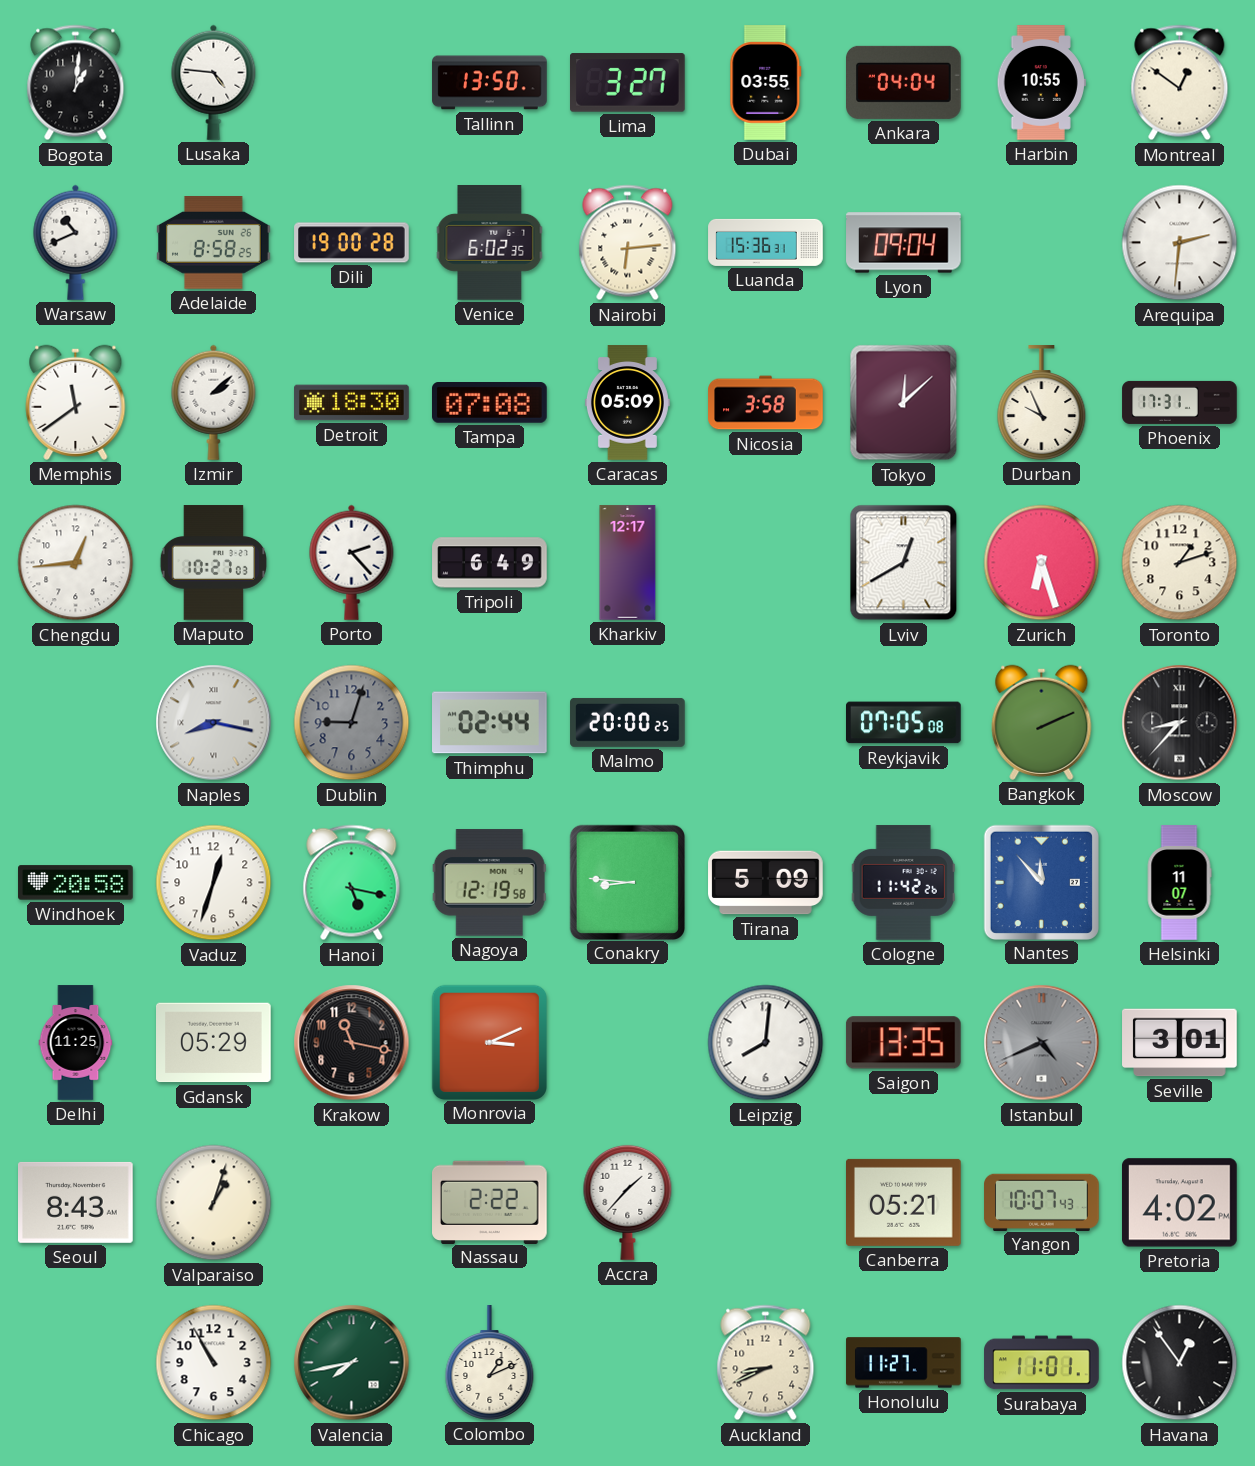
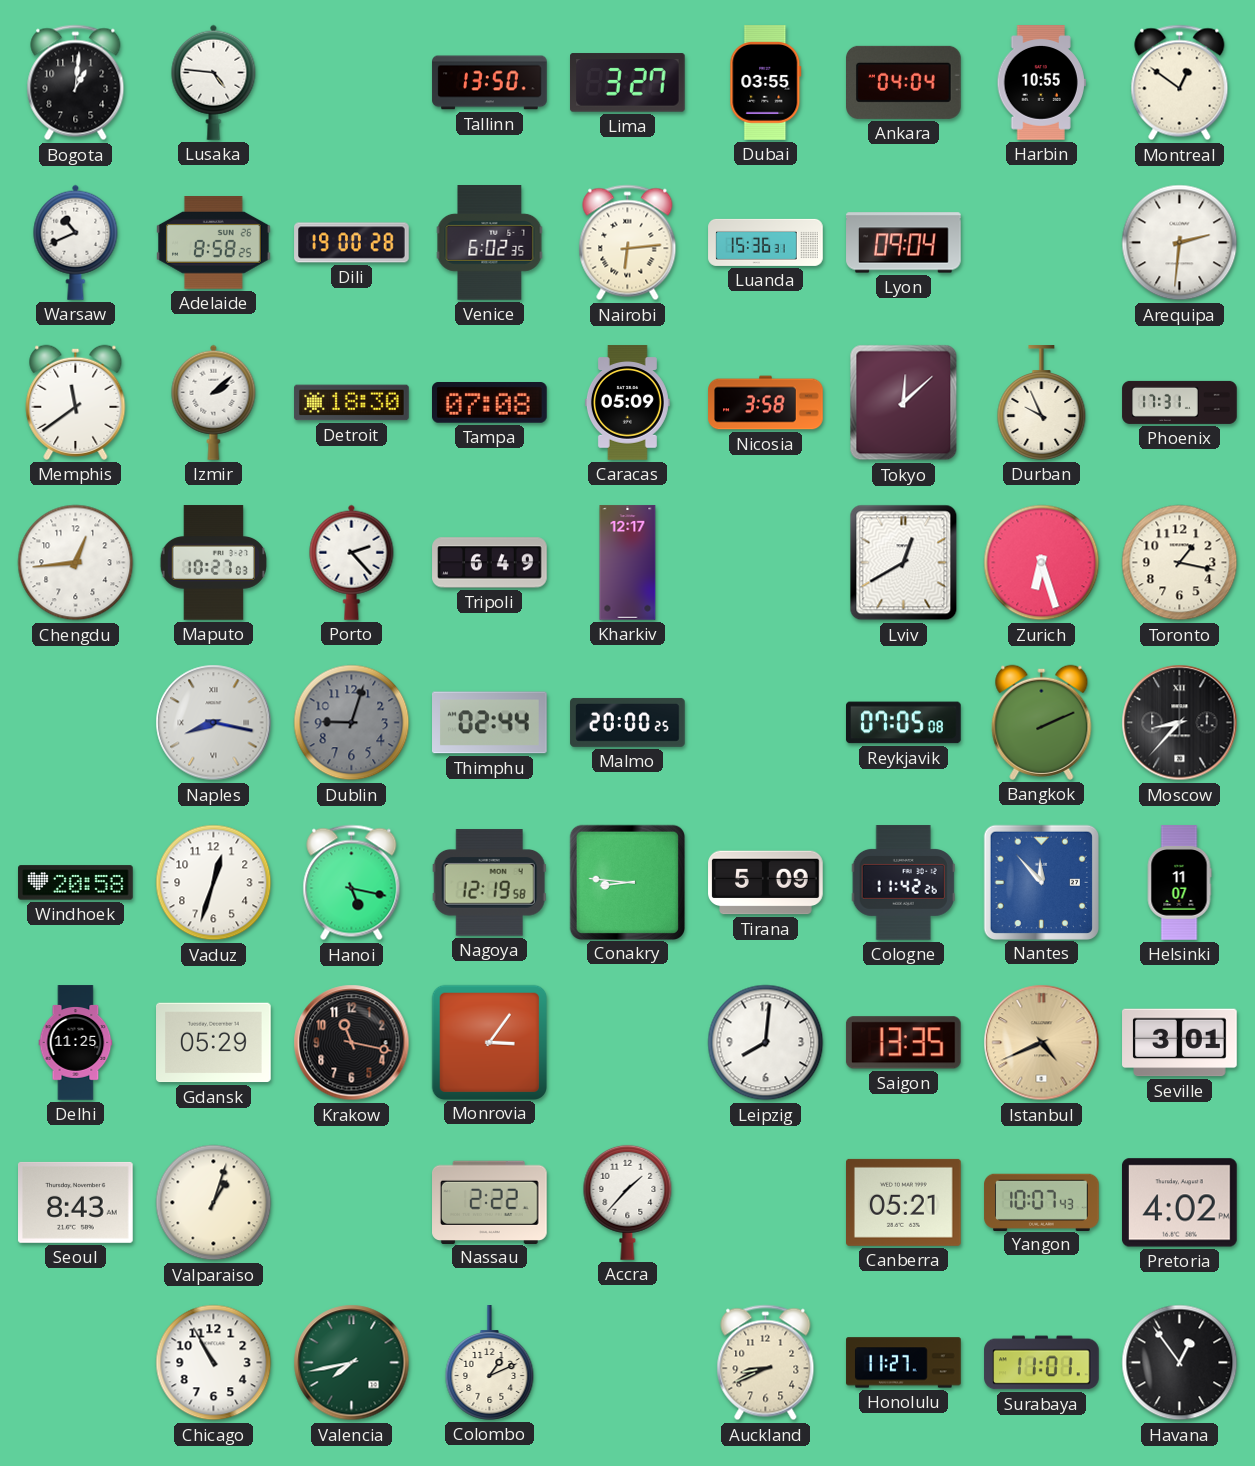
Toronto: 1:12 -> 1:17 (1180, 563)
Monrovia: 3:11 -> 3:06 (489, 1042)
Istanbul dial: grey -> champagne (1042, 1043)
